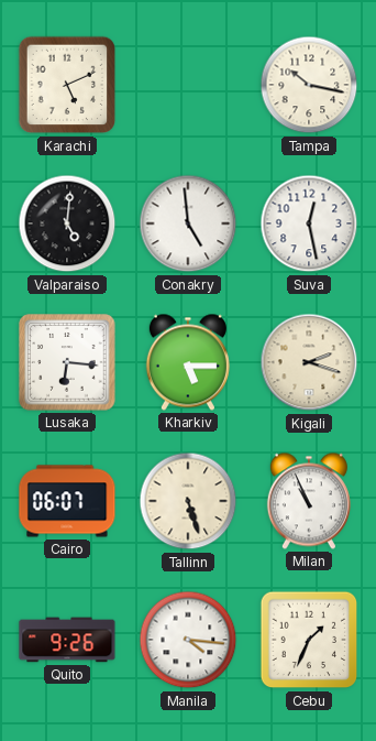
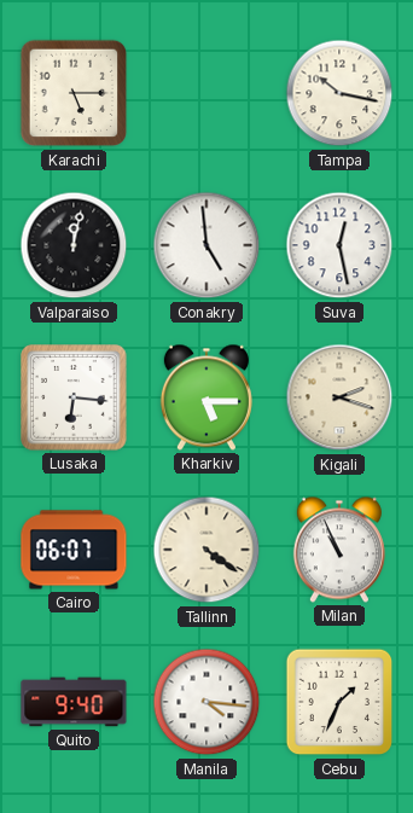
Karachi: 5:11 -> 5:15 (74, 93)
Valparaiso: 5:01 -> 12:02 (74, 245)
Tallinn: 5:27 -> 4:21 (206, 550)
Quito: 9:26 -> 9:40 (74, 702)
